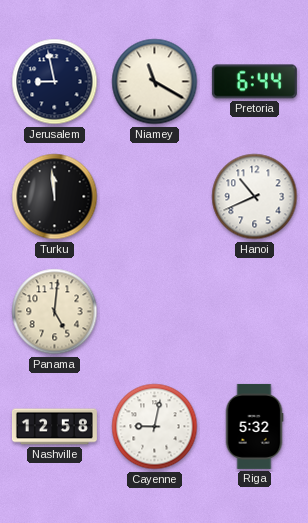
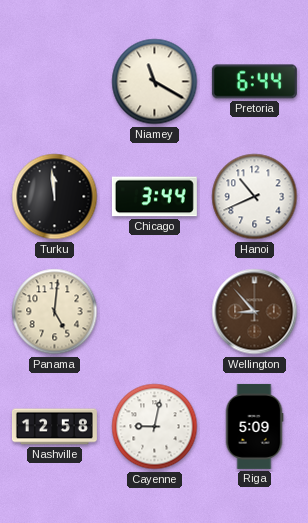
Jerusalem: 8:58 -> none (55, 82)
Chicago: none -> 3:44 (154, 197)
Wellington: none -> 8:53 (255, 312)
Riga: 5:32 -> 5:09 (254, 426)
